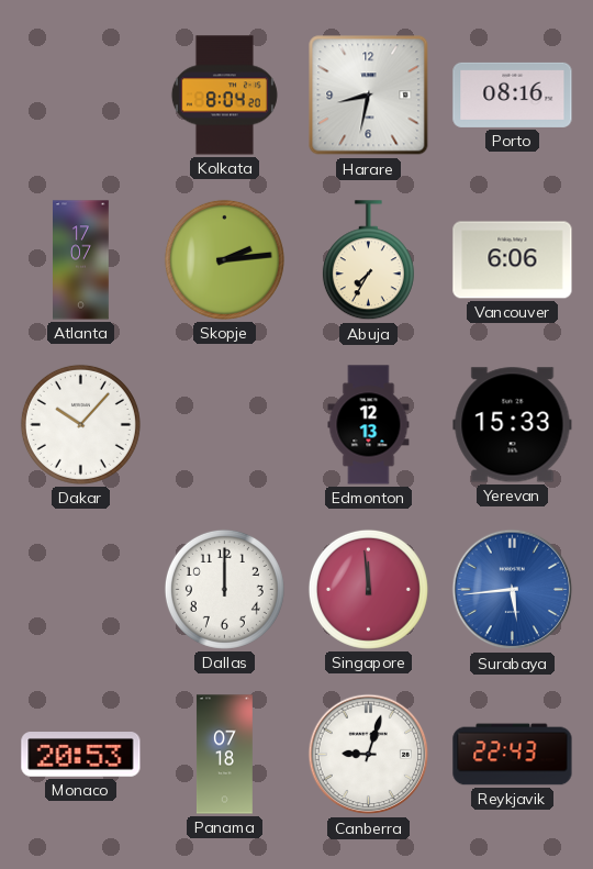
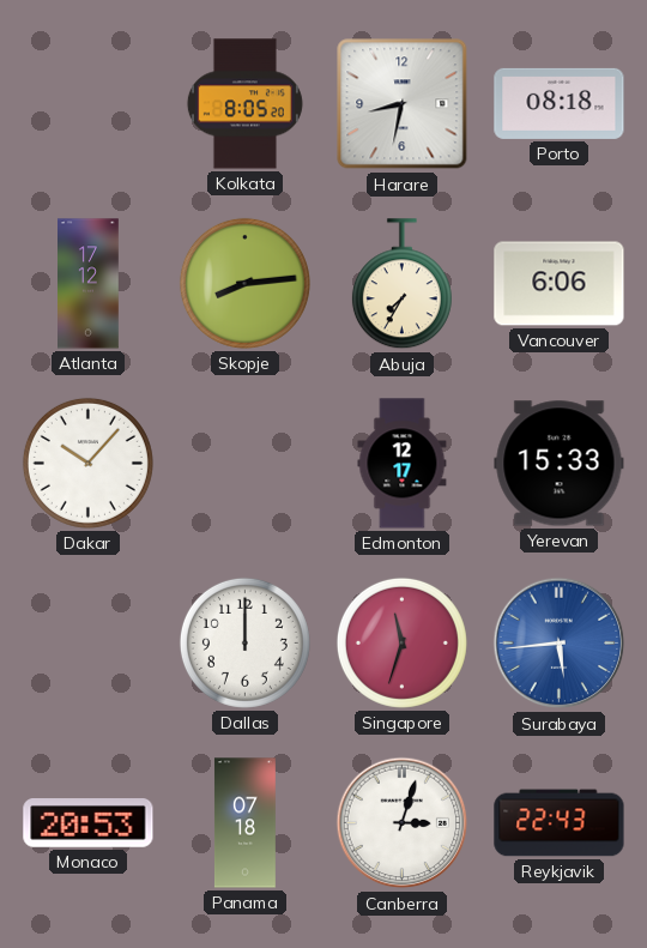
Kolkata: 8:04 -> 8:05 (244, 104)
Porto: 08:16 -> 08:18 (560, 103)
Atlanta: 17:07 -> 17:12 (89, 284)
Skopje: 2:14 -> 8:14 (244, 283)
Edmonton: 12:13 -> 12:17 (403, 464)
Singapore: 11:59 -> 11:33 (401, 642)
Canberra: 9:03 -> 3:03 (403, 823)
